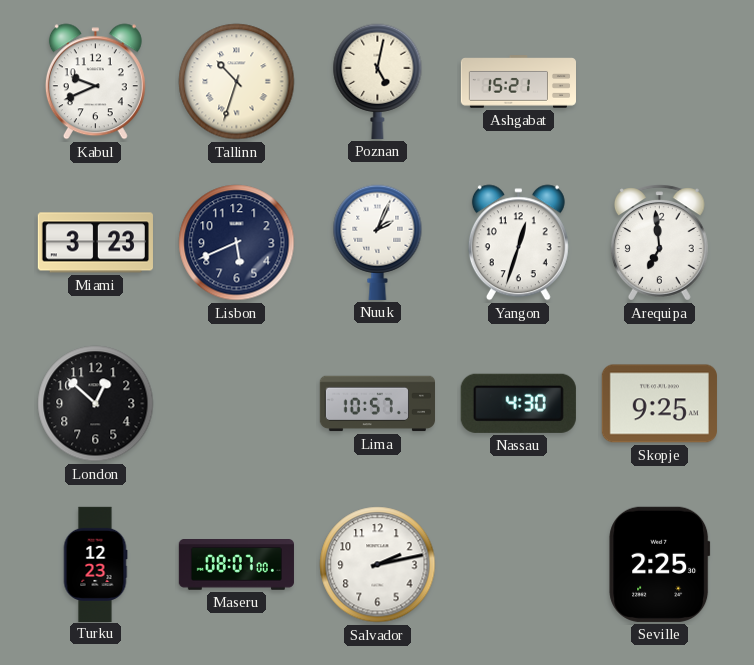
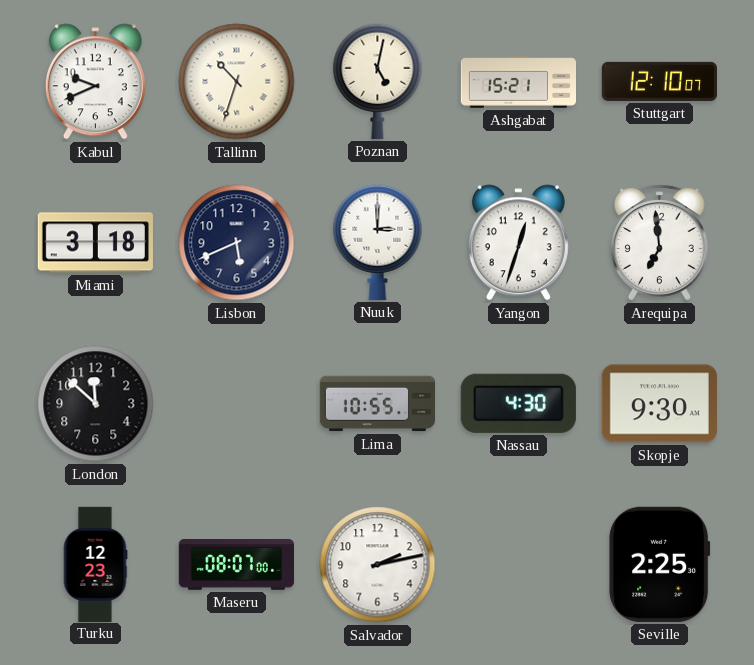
Stuttgart: none -> 12:10 (659, 81)
Miami: 3:23 -> 3:18 (95, 243)
Nuuk: 2:04 -> 3:00 (378, 242)
London: 12:52 -> 11:52 (96, 404)
Lima: 10:57 -> 10:55 (377, 404)
Skopje: 9:25 -> 9:30 (659, 404)
